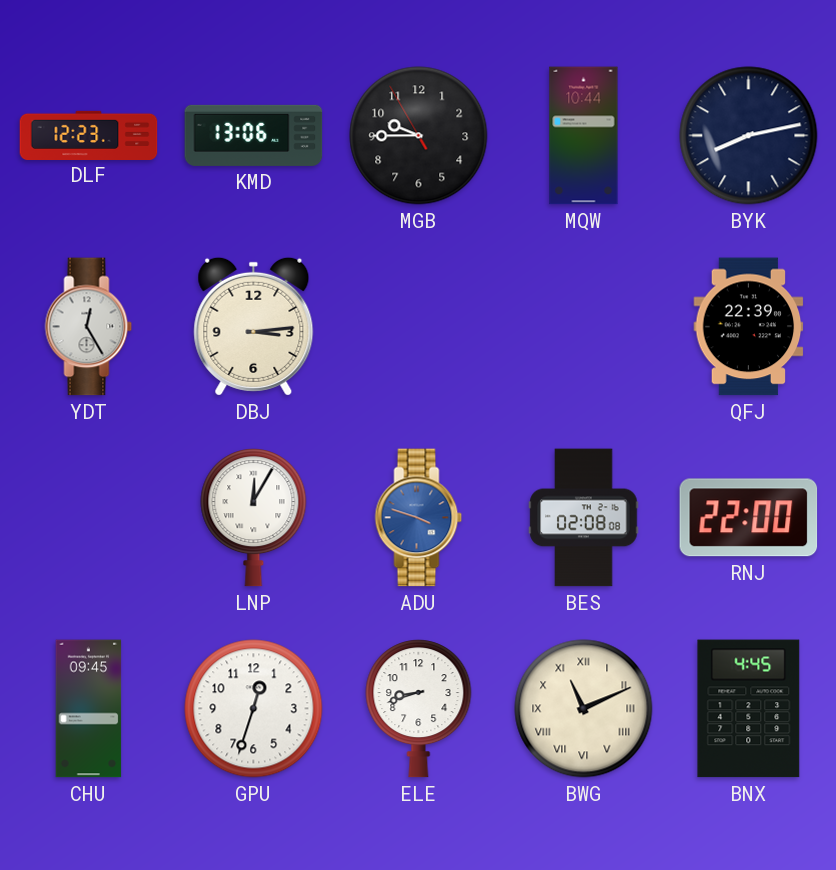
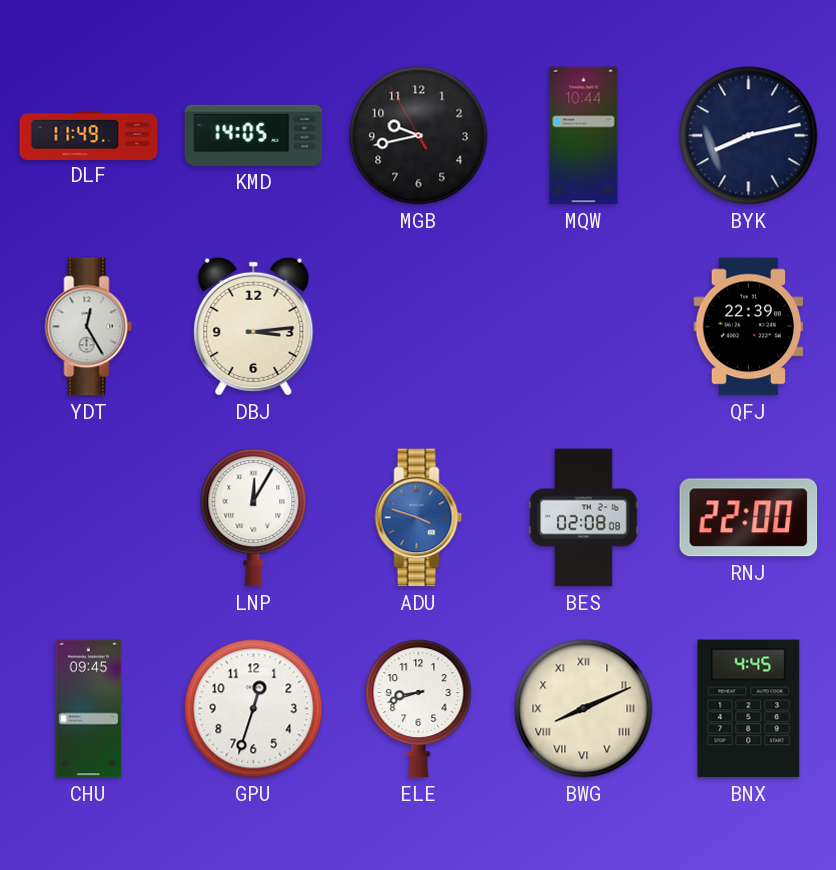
DLF: 12:23 -> 11:49 (89, 135)
KMD: 13:06 -> 14:05 (254, 135)
MGB: 9:44 -> 9:42 (419, 136)
BWG: 11:11 -> 8:11 (584, 709)
